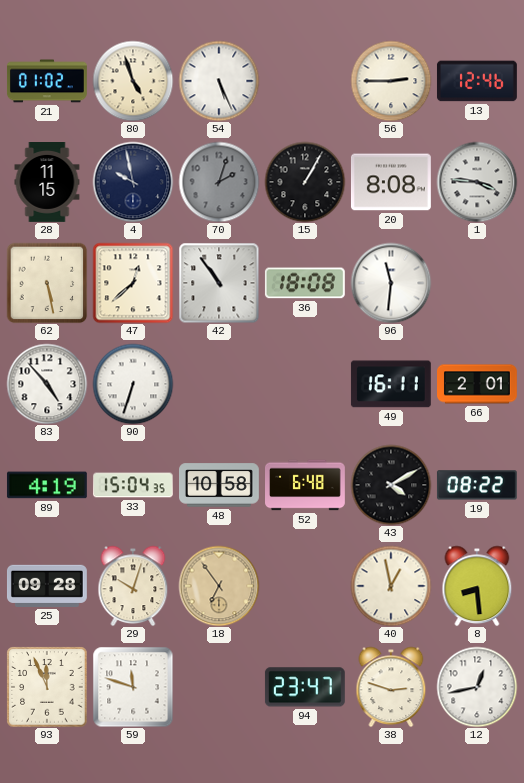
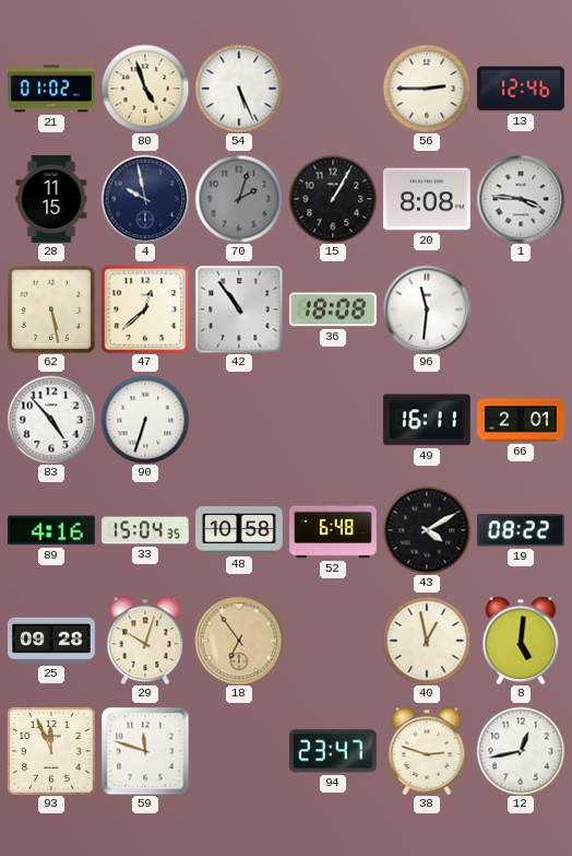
89: 4:19 -> 4:16 (51, 530)
8: 8:29 -> 5:01 (521, 641)
